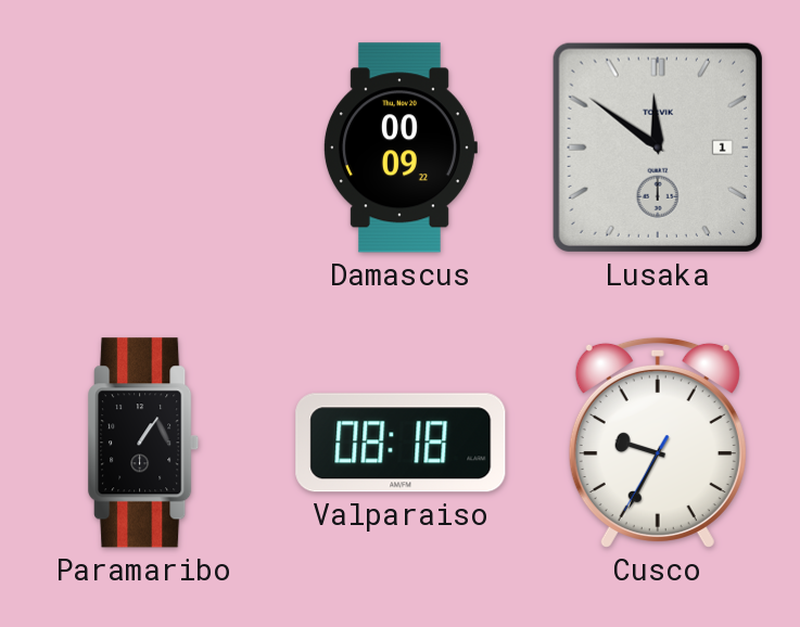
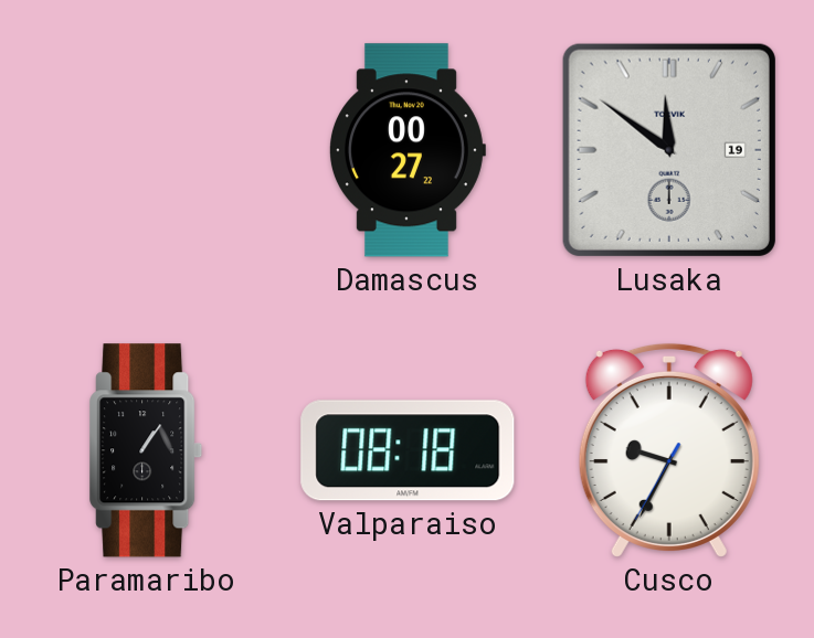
Damascus: 00:09 -> 00:27 (406, 150)
Lusaka date: 1 -> 19 (669, 150)
